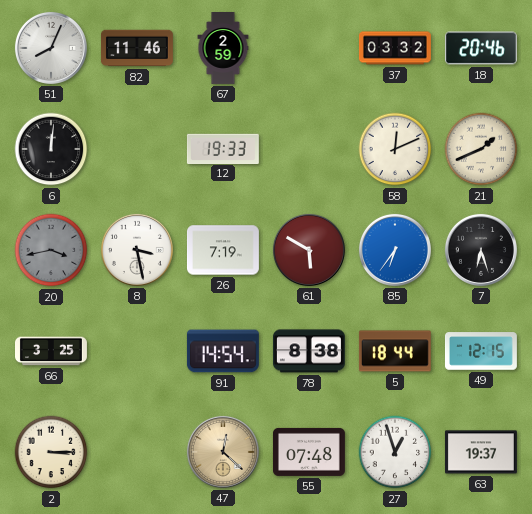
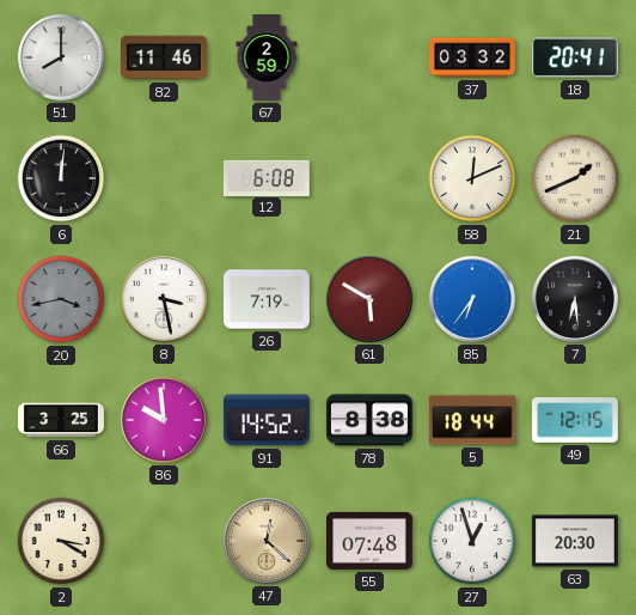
51: 8:04 -> 8:00 (61, 57)
18: 20:46 -> 20:41 (575, 57)
12: 19:33 -> 6:08 (267, 177)
7: 6:27 -> 6:29 (575, 299)
86: none -> 9:59 (164, 420)
91: 14:54 -> 14:52 (267, 420)
2: 3:15 -> 3:20 (61, 541)
63: 19:37 -> 20:30 (575, 541)
